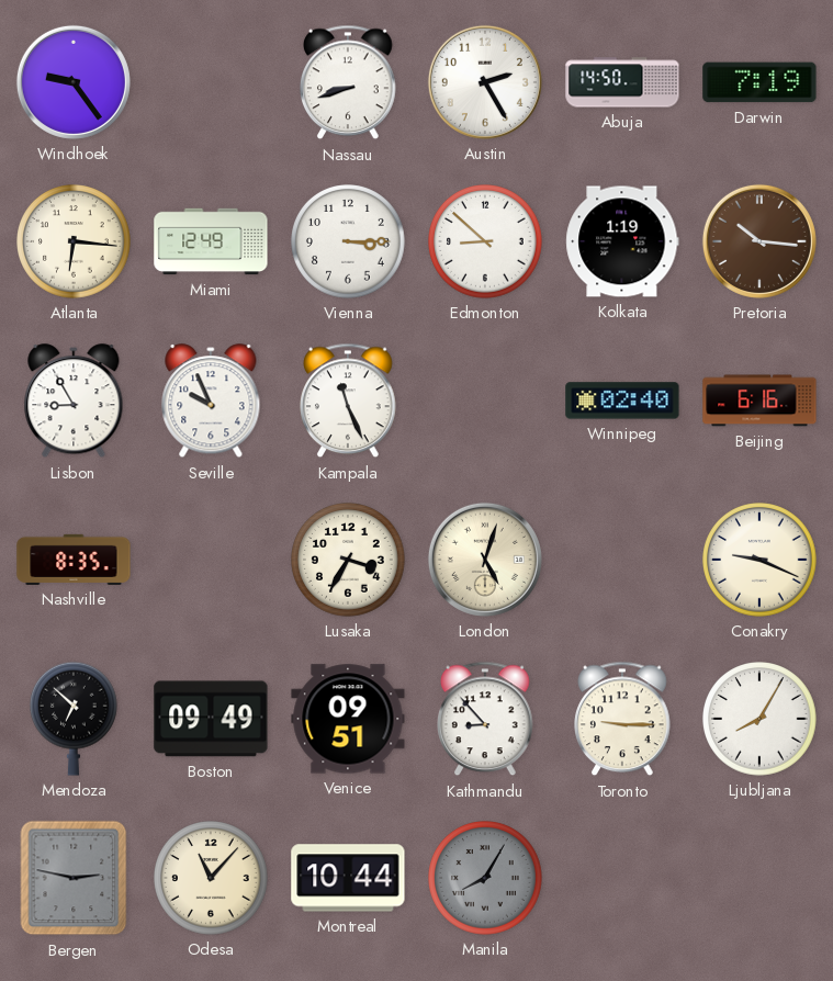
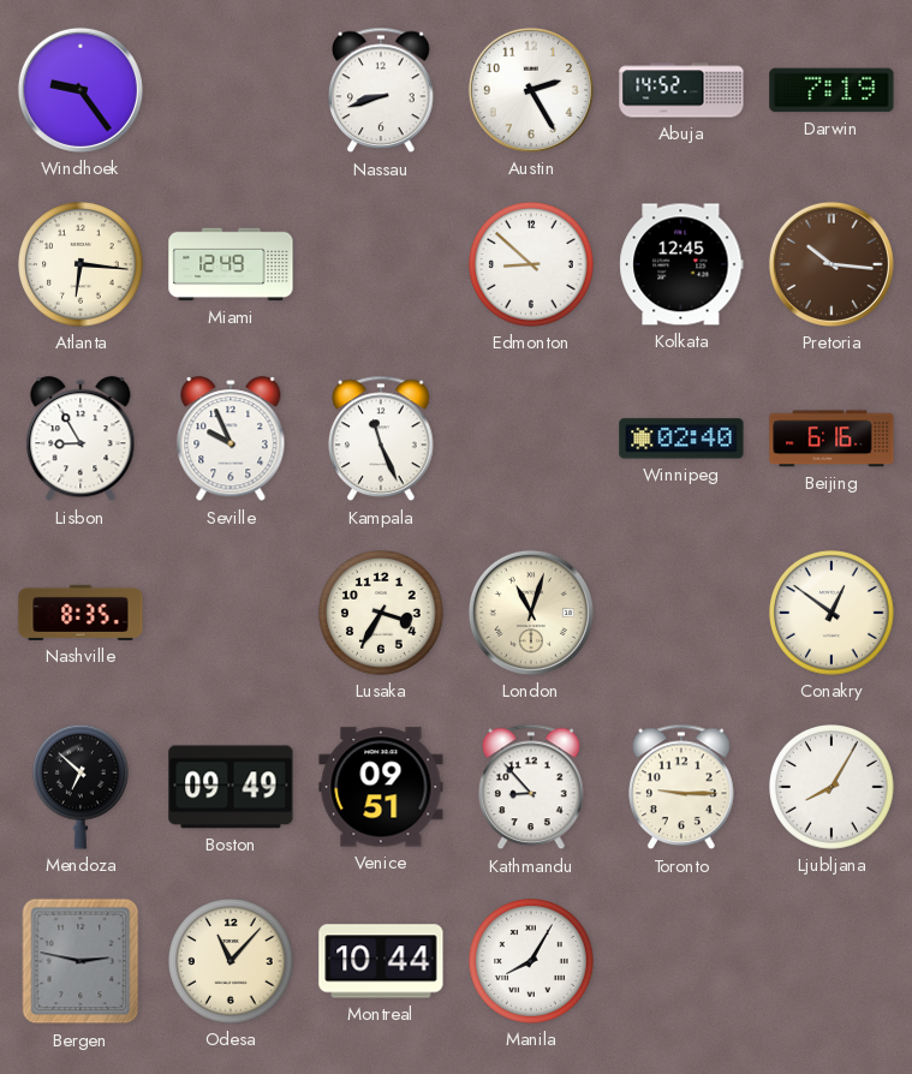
Abuja: 14:50 -> 14:52 (681, 90)
Vienna: 3:15 -> none (348, 241)
Kolkata: 1:19 -> 12:45 (681, 264)
London: 5:03 -> 11:03 (531, 613)
Conakry: 9:19 -> 12:51 (831, 613)
Manila dial: grey -> white (531, 961)
